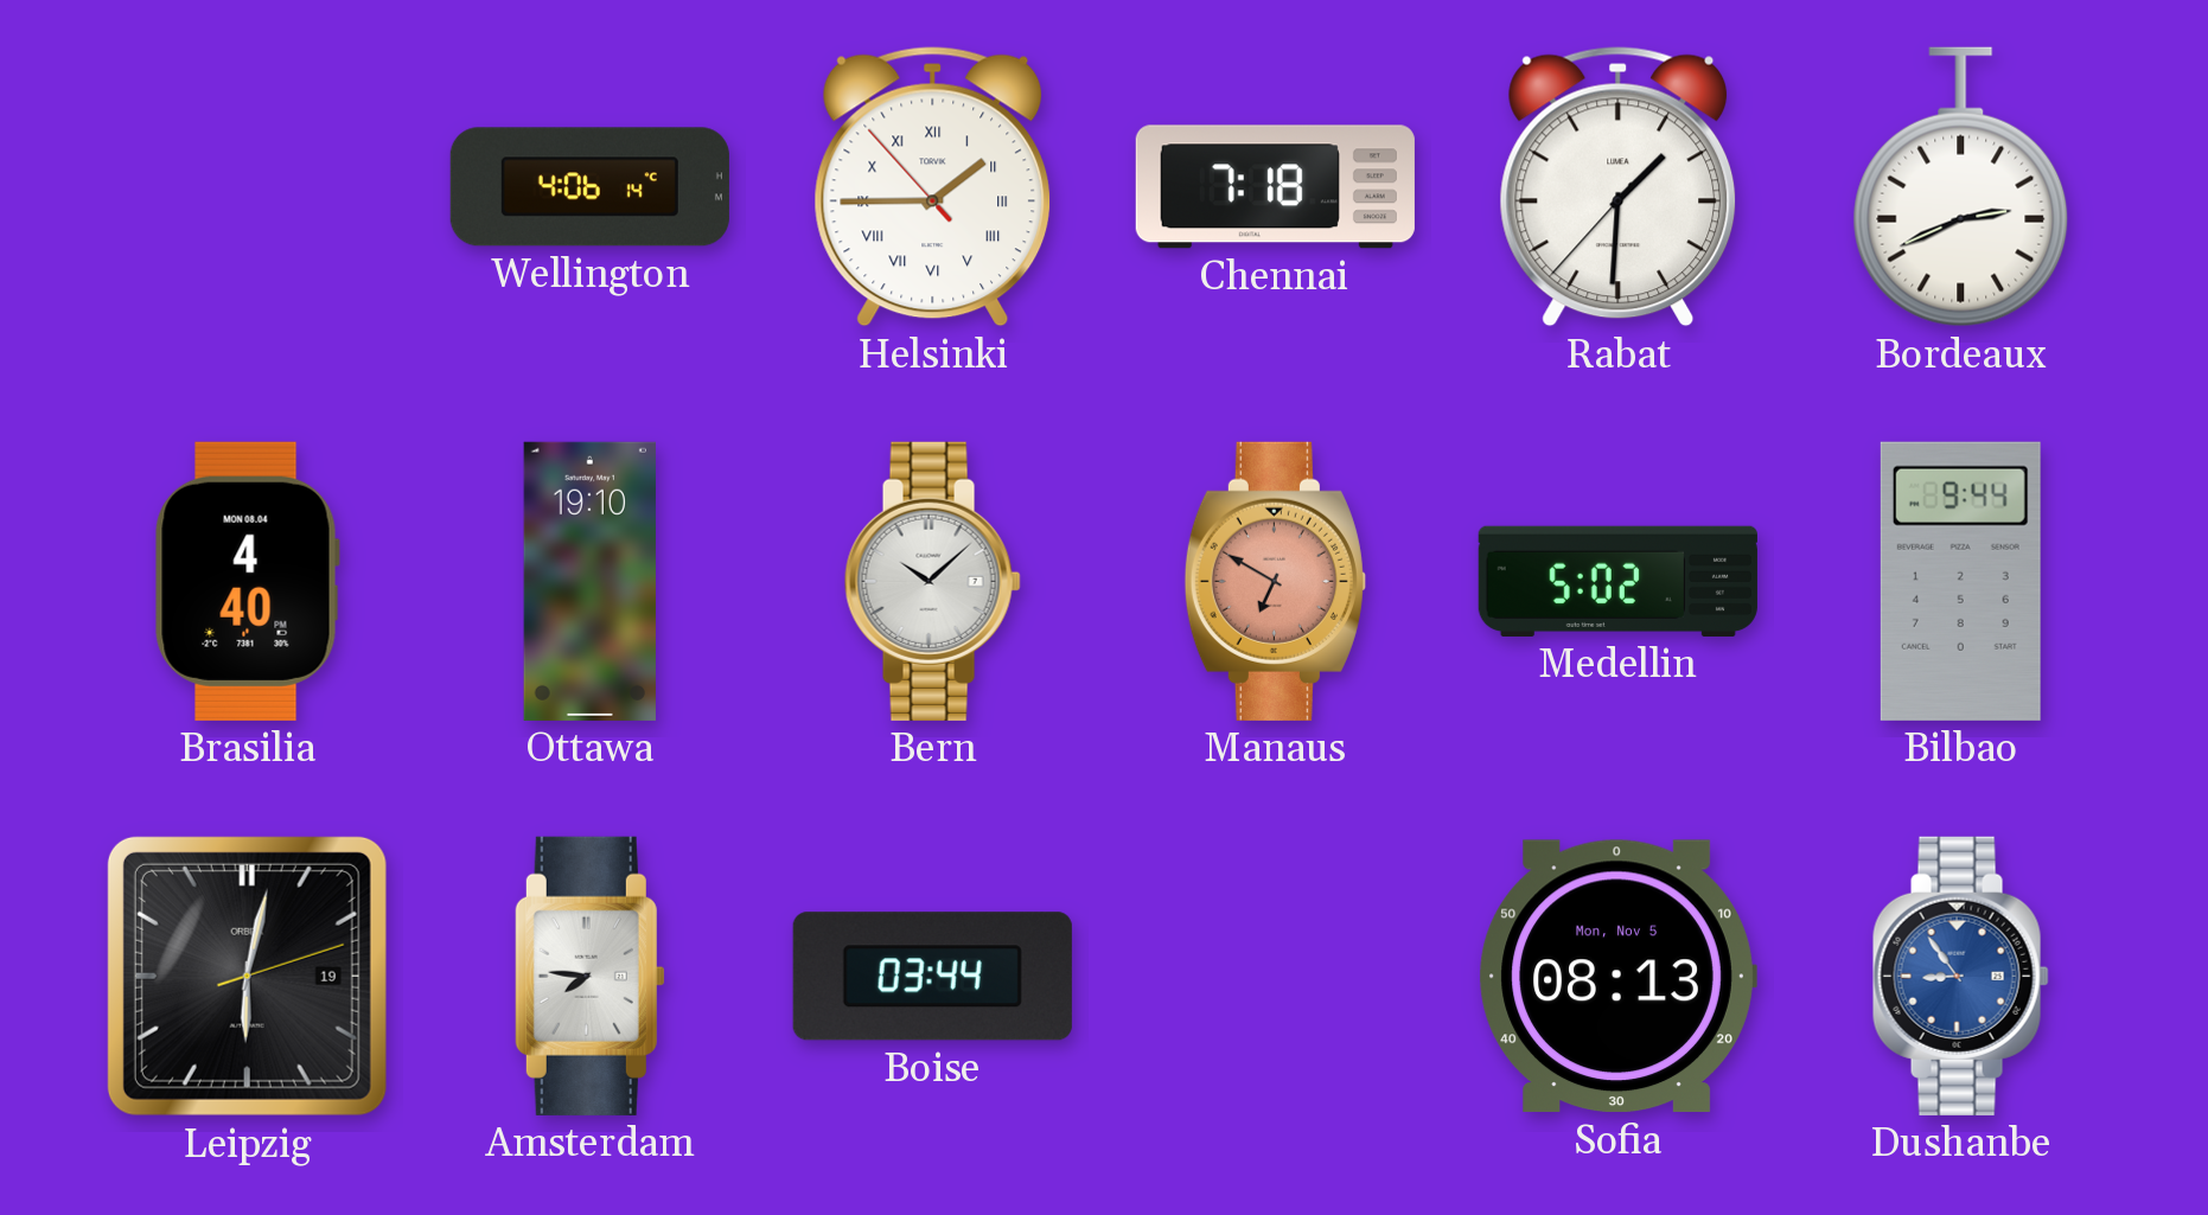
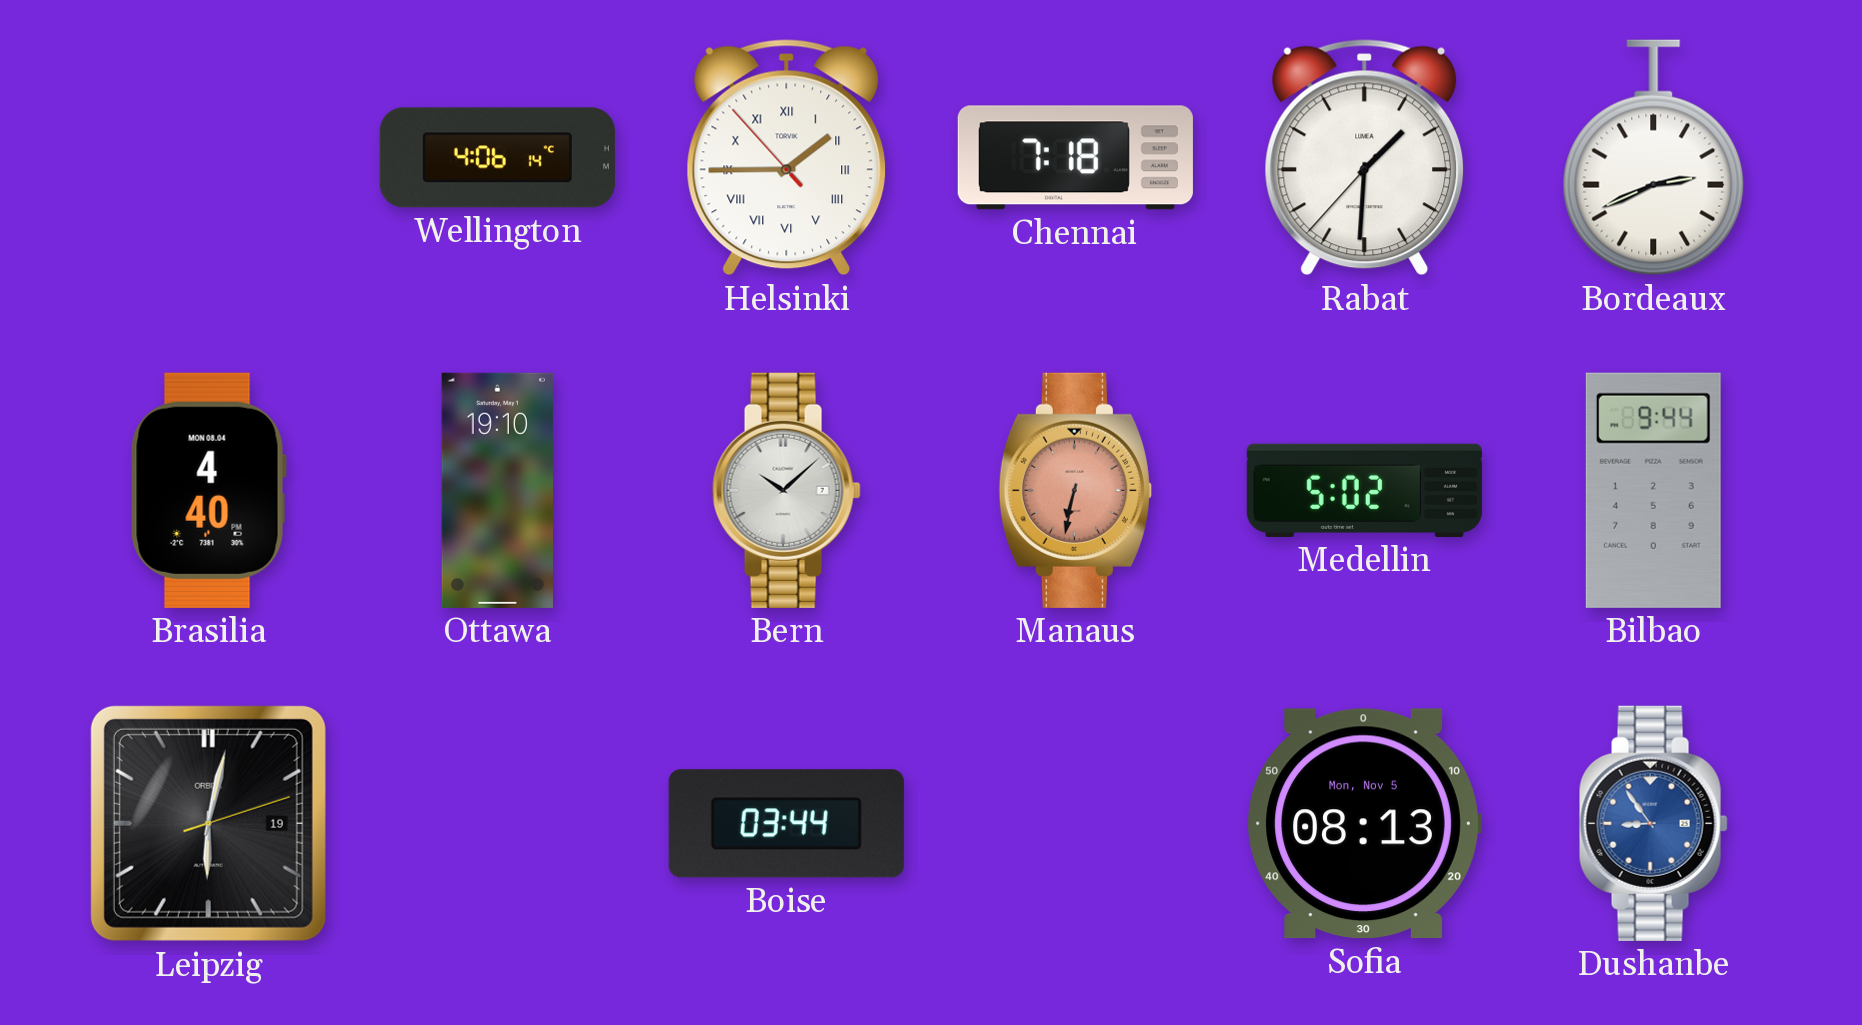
Manaus: 6:50 -> 6:32 (1075, 490)
Amsterdam: 7:46 -> none (589, 976)
